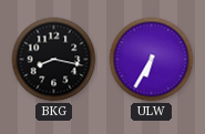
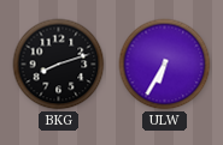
BKG: 8:17 -> 8:12 (59, 65)
